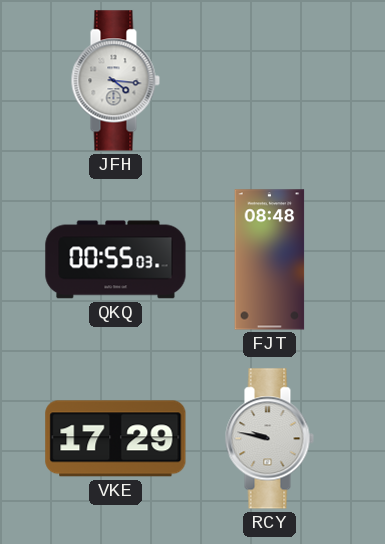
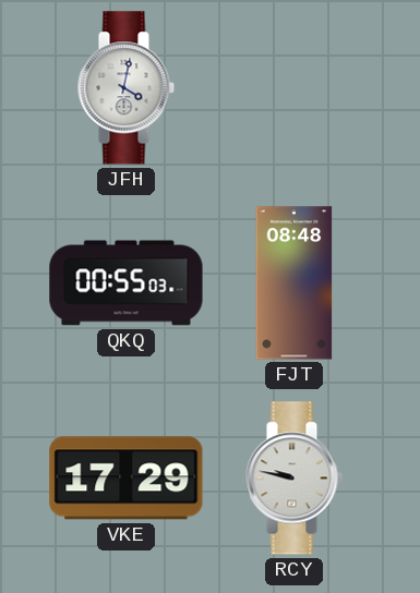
JFH: 4:16 -> 4:02 (125, 88)
